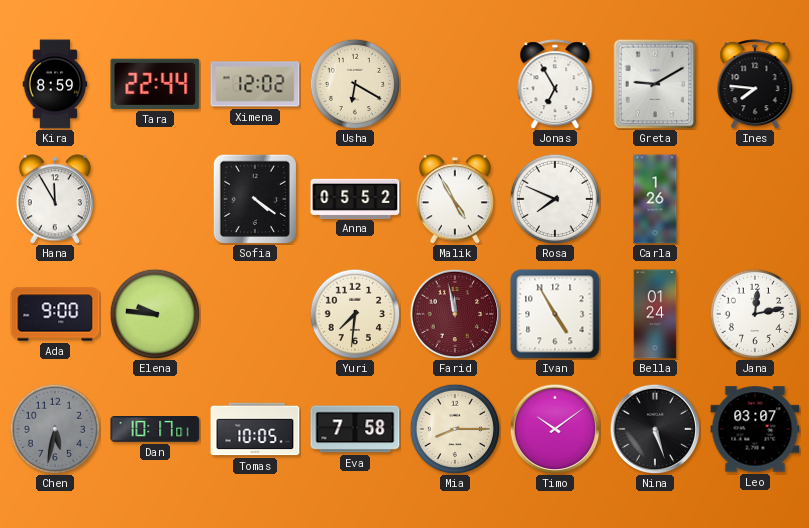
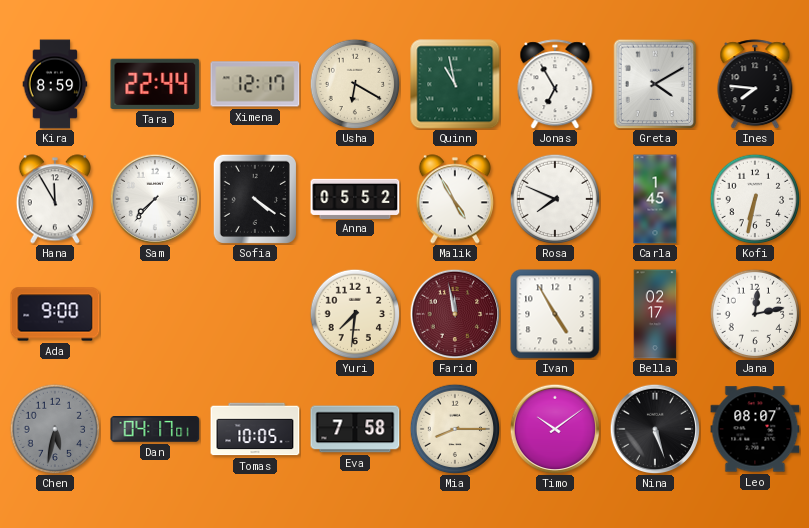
Ximena: 12:02 -> 12:17 (255, 84)
Quinn: none -> 10:58 (455, 84)
Greta: 9:10 -> 4:10 (655, 84)
Sam: none -> 7:37 (155, 199)
Carla: 1:26 -> 1:45 (655, 199)
Kofi: none -> 6:32 (755, 199)
Elena: 9:46 -> none (155, 314)
Bella: 01:24 -> 02:17 (655, 314)
Dan: 10:17 -> 04:17 (155, 430)
Leo: 03:07 -> 08:07 (755, 429)
